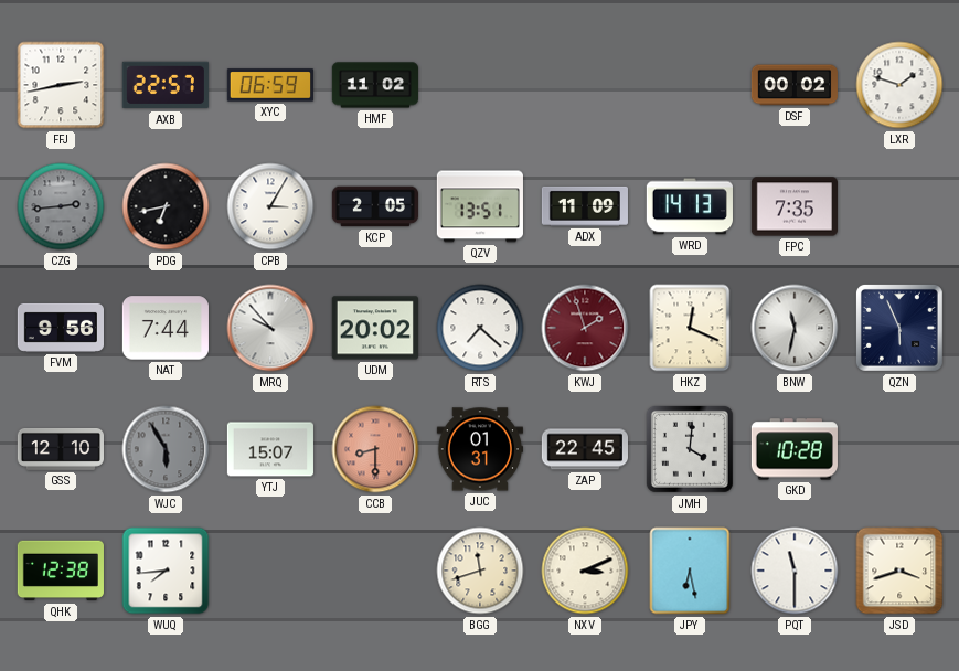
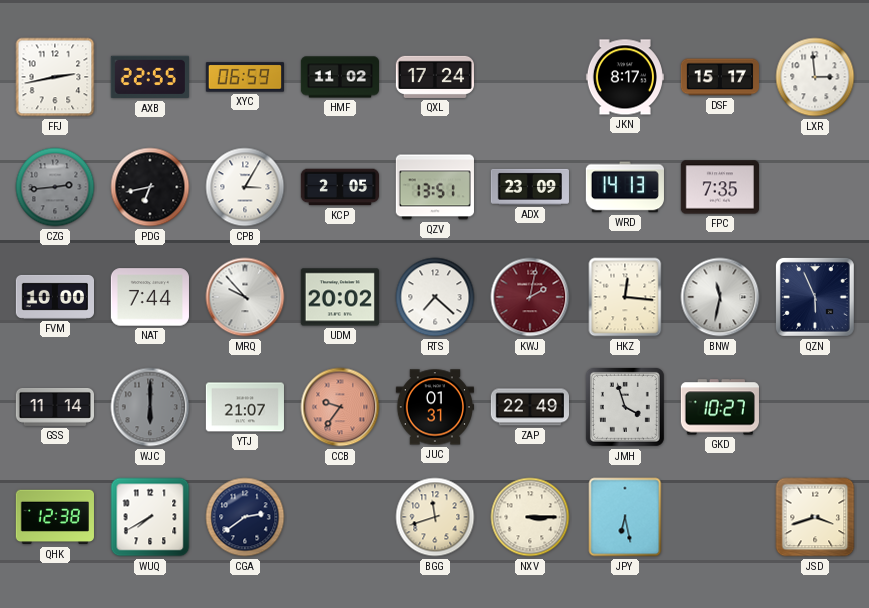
AXB: 22:57 -> 22:55 (150, 77)
QXL: none -> 17:24 (435, 77)
JKN: none -> 8:17 (625, 77)
DSF: 00:02 -> 15:17 (720, 77)
LXR: 1:48 -> 2:59 (815, 77)
ADX: 11:09 -> 23:09 (529, 187)
FVM: 9:56 -> 10:00 (54, 297)
KWJ: 1:57 -> 2:02 (530, 297)
HKZ: 12:19 -> 12:16 (625, 297)
GSS: 12:10 -> 11:14 (54, 407)
WJC: 5:55 -> 6:00 (150, 407)
YTJ: 15:07 -> 21:07 (245, 407)
CCB: 8:30 -> 9:36 (340, 407)
ZAP: 22:45 -> 22:49 (529, 407)
JMH: 4:01 -> 3:57 (625, 407)
GKD: 10:28 -> 10:27 (720, 407)
WUQ: 7:44 -> 7:40 (150, 517)
CGA: none -> 2:39 (245, 517)
NXV: 3:11 -> 3:15 (530, 517)
PQT: 11:30 -> none (795, 571)
